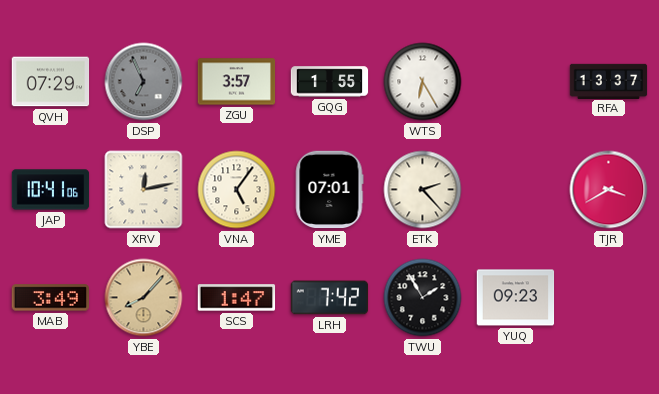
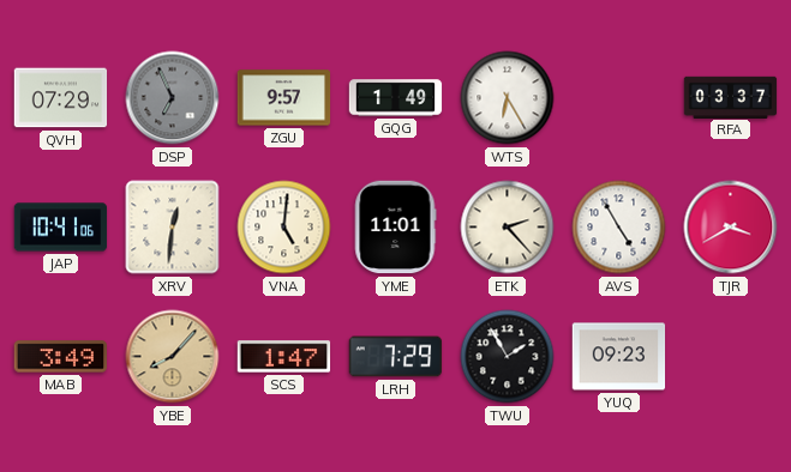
ZGU: 3:57 -> 9:57 (284, 98)
GQG: 1:55 -> 1:49 (396, 98)
RFA: 13:37 -> 03:37 (731, 97)
XRV: 12:13 -> 12:31 (173, 228)
VNA: 5:06 -> 5:01 (284, 228)
YME: 07:01 -> 11:01 (395, 228)
AVS: none -> 4:55 (619, 228)
LRH: 7:42 -> 7:29 (396, 357)
